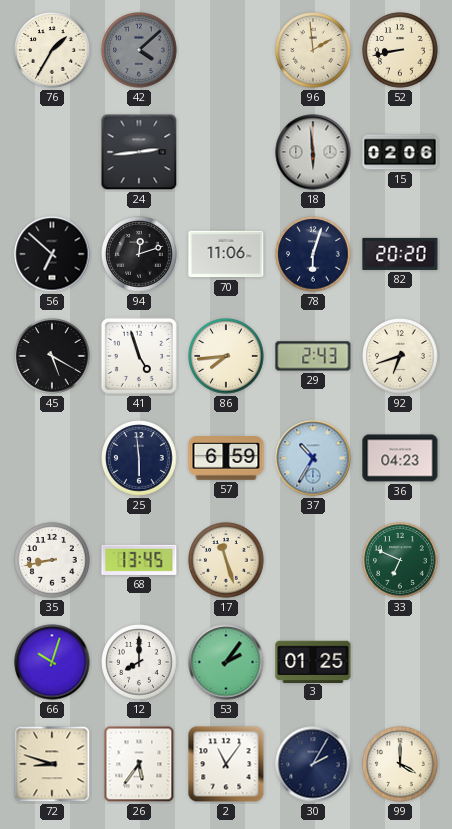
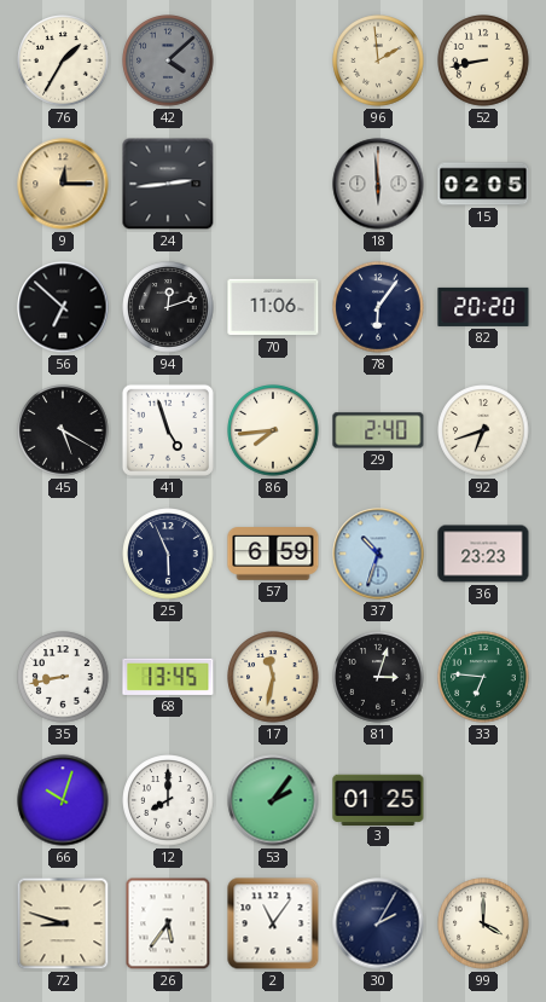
9: none -> 12:15 (63, 184)
15: 02:06 -> 02:05 (483, 184)
78: 6:03 -> 6:06 (378, 307)
29: 2:43 -> 2:40 (378, 430)
25: 5:59 -> 5:56 (168, 554)
37: 10:35 -> 10:33 (378, 554)
36: 04:23 -> 23:23 (483, 554)
17: 11:27 -> 11:32 (273, 677)
81: none -> 3:03 (378, 677)
33: 6:49 -> 6:46 (483, 677)
